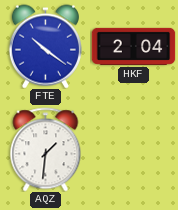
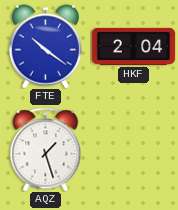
AQZ: 1:31 -> 1:27 (46, 149)
